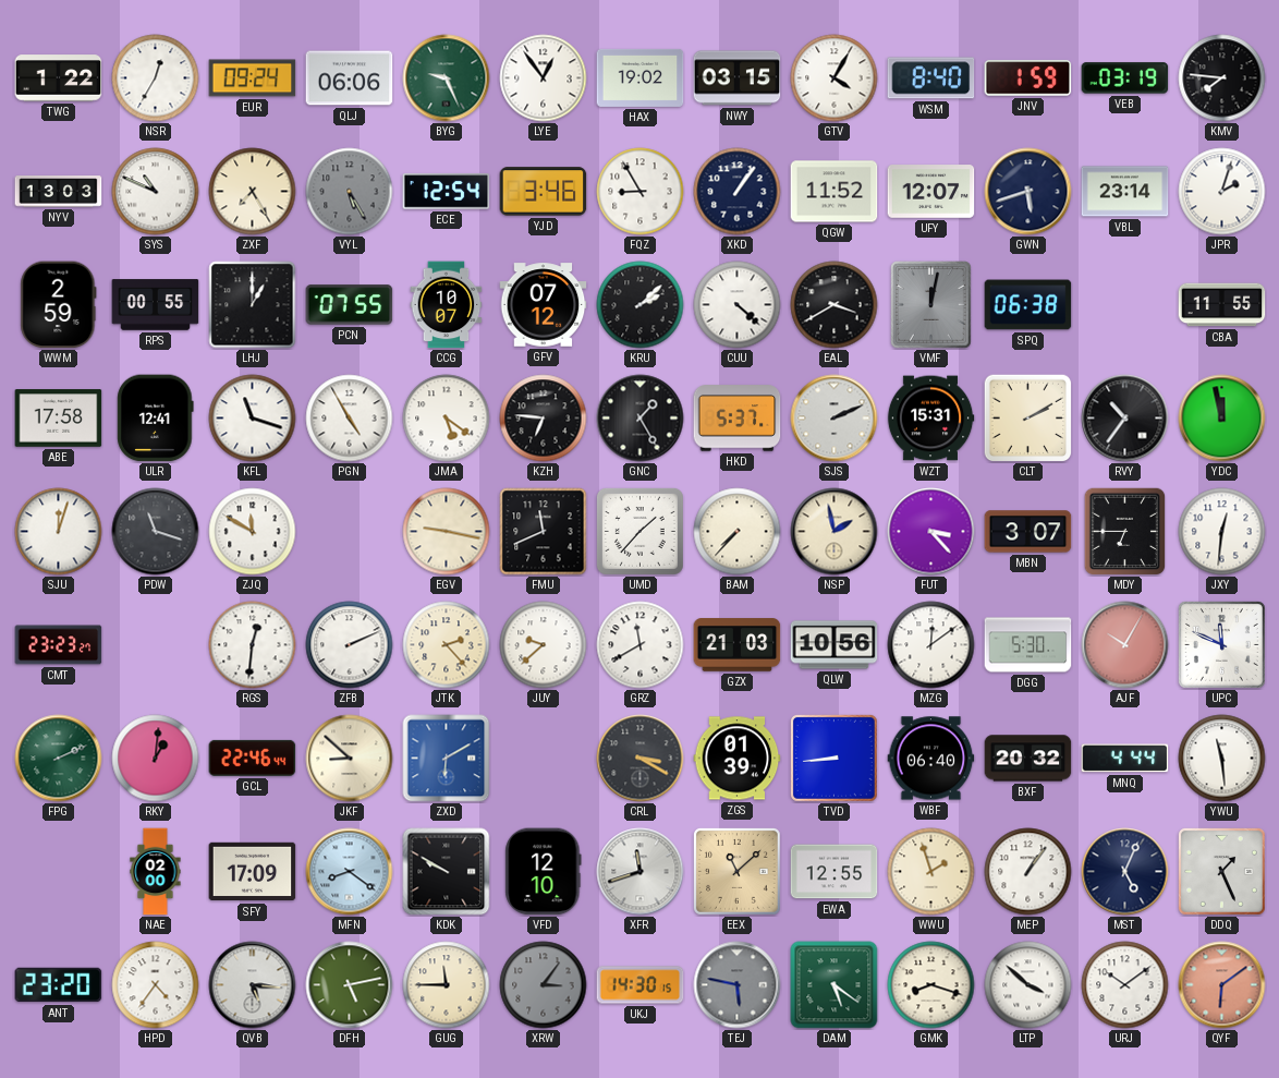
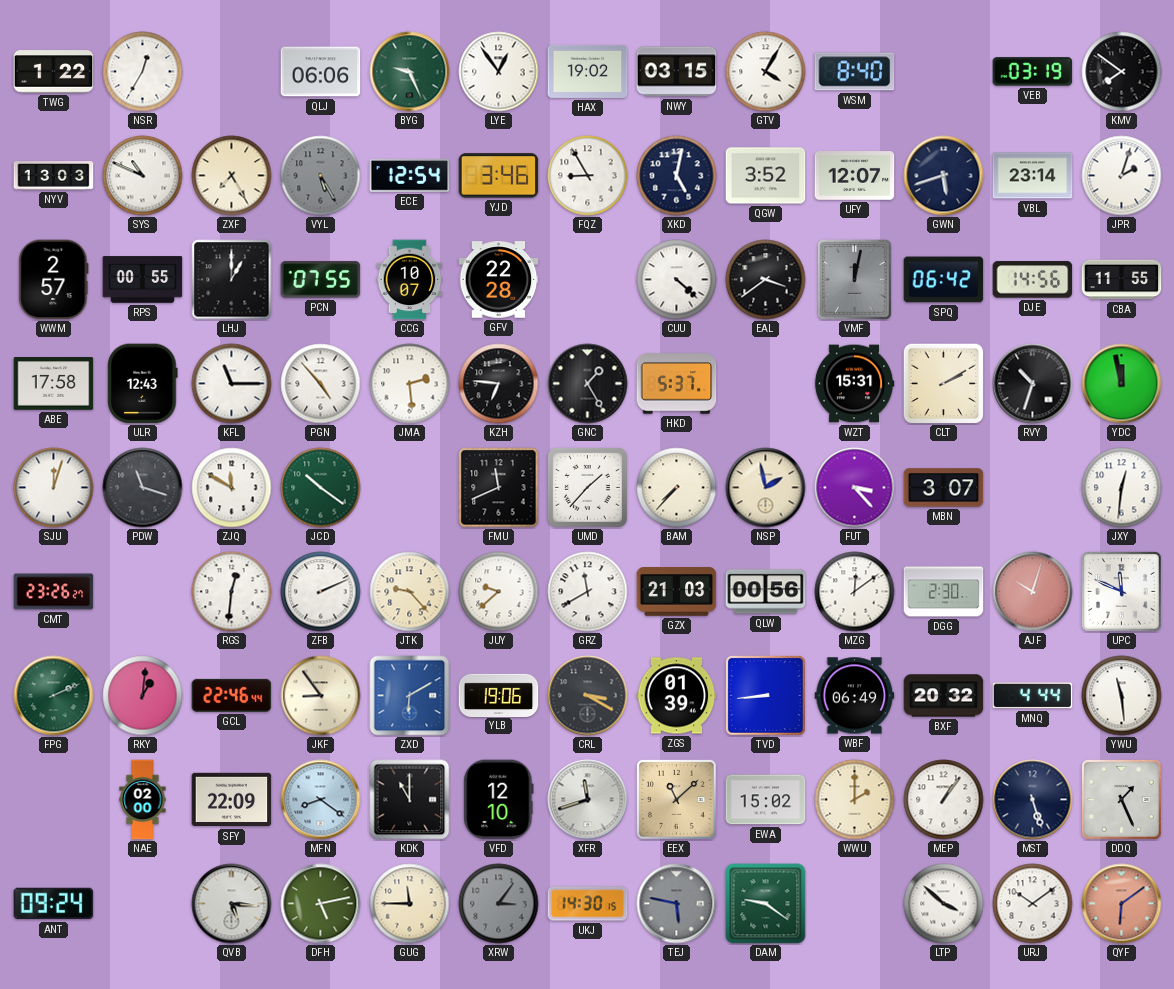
EUR: 09:24 -> none (253, 78)
JNV: 1:59 -> none (1028, 78)
KMV: 7:46 -> 7:51 (1122, 72)
XKD: 1:06 -> 5:02 (677, 176)
QGW: 11:52 -> 3:52 (766, 176)
WWM: 2:59 -> 2:57 (54, 280)
GFV: 07:12 -> 22:28 (499, 280)
KRU: 2:08 -> none (641, 305)
EAL: 3:40 -> 3:39 (766, 280)
SPQ: 06:38 -> 06:42 (944, 280)
DJE: none -> 14:56 (1033, 280)
ULR: 12:41 -> 12:43 (143, 384)
KFL: 11:18 -> 11:15 (232, 384)
PGN: 4:55 -> 4:53 (321, 384)
JMA: 5:21 -> 2:29 (410, 384)
SJS: 2:11 -> none (835, 419)
RVY: 10:36 -> 10:33 (1033, 384)
JCD: none -> 10:21 (321, 488)
EGV: 9:17 -> none (447, 532)
MDY: 6:45 -> none (1125, 531)
CMT: 23:23 -> 23:26 (54, 592)
JTK: 2:23 -> 9:23 (410, 592)
QLW: 10:56 -> 00:56 (766, 592)
DGG: 5:30 -> 2:30 (944, 592)
AJF: 10:05 -> 10:03 (1033, 592)
JKF: 8:52 -> 8:54 (321, 696)
YLB: none -> 19:06 (499, 695)
WBF: 06:40 -> 06:49 (855, 696)
SFY: 17:09 -> 22:09 (232, 800)
KDK: 9:50 -> 11:00 (410, 800)
EWA: 12:55 -> 15:02 (766, 800)
WWU: 1:57 -> 2:00 (855, 800)
MST: 5:04 -> 5:27 (1033, 800)
ANT: 23:20 -> 09:24 (54, 904)
HPD: 4:36 -> none (156, 985)
DAM: 5:21 -> 9:21 (766, 904)
GMK: 8:18 -> none (931, 985)
